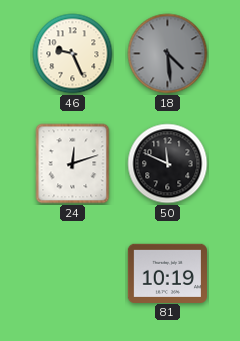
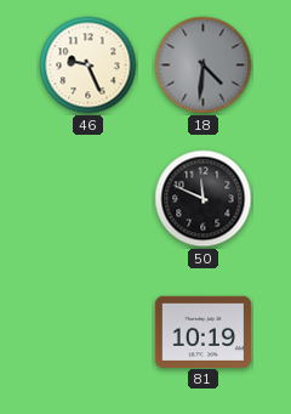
18: 4:29 -> 4:31 (204, 66)
24: 12:12 -> none (73, 164)
